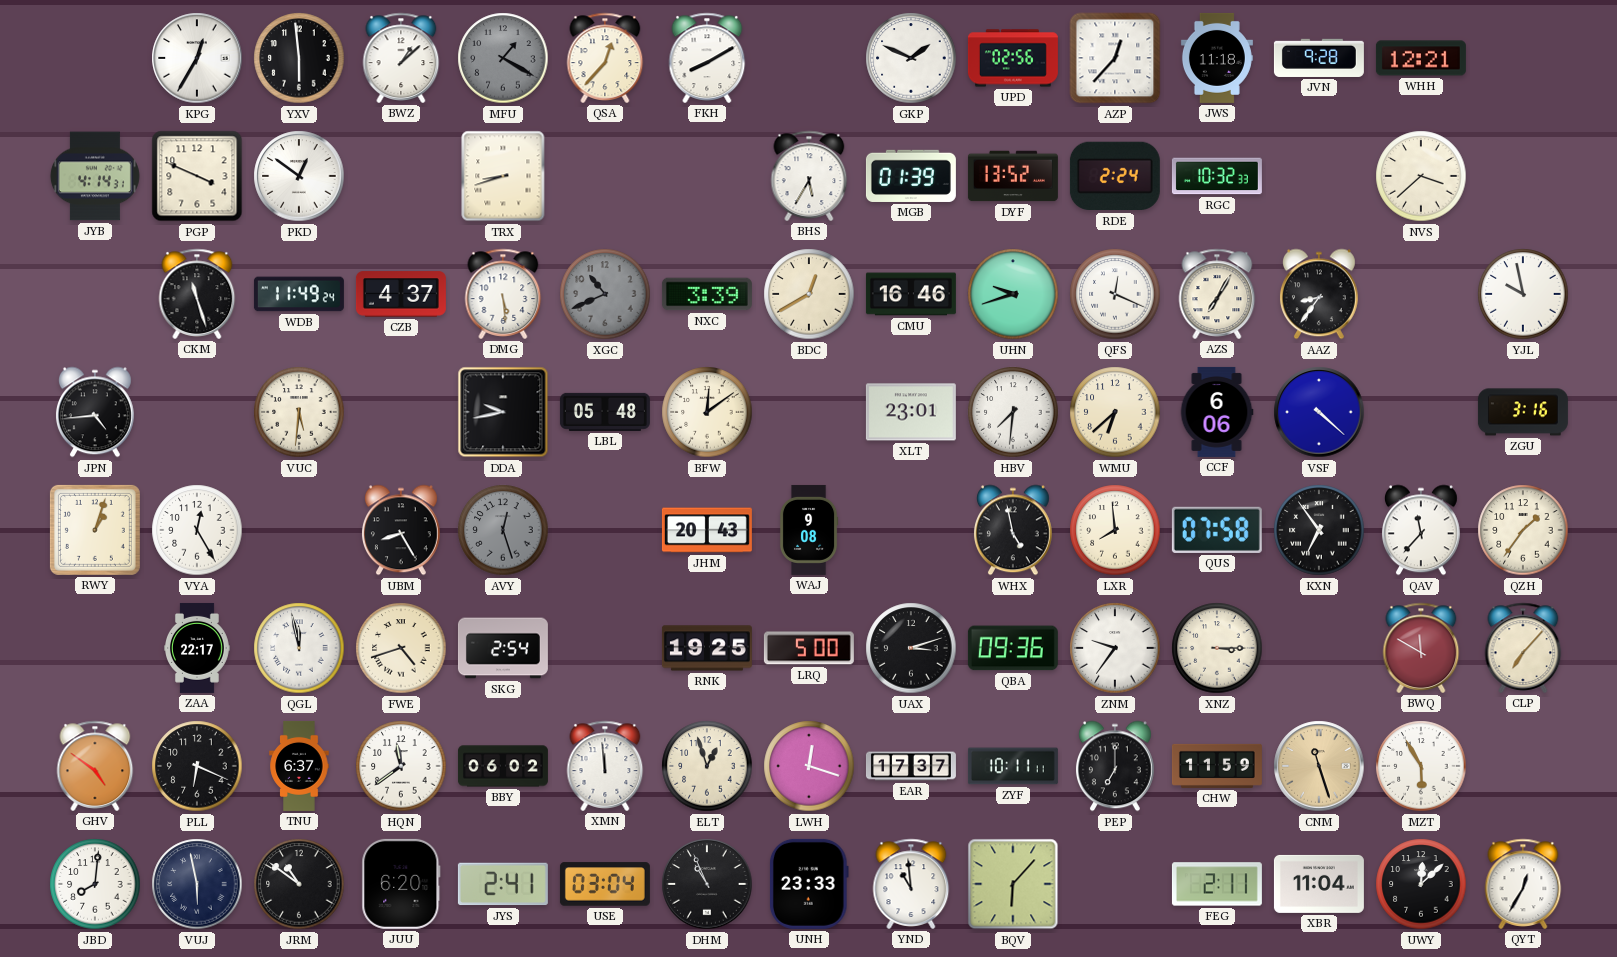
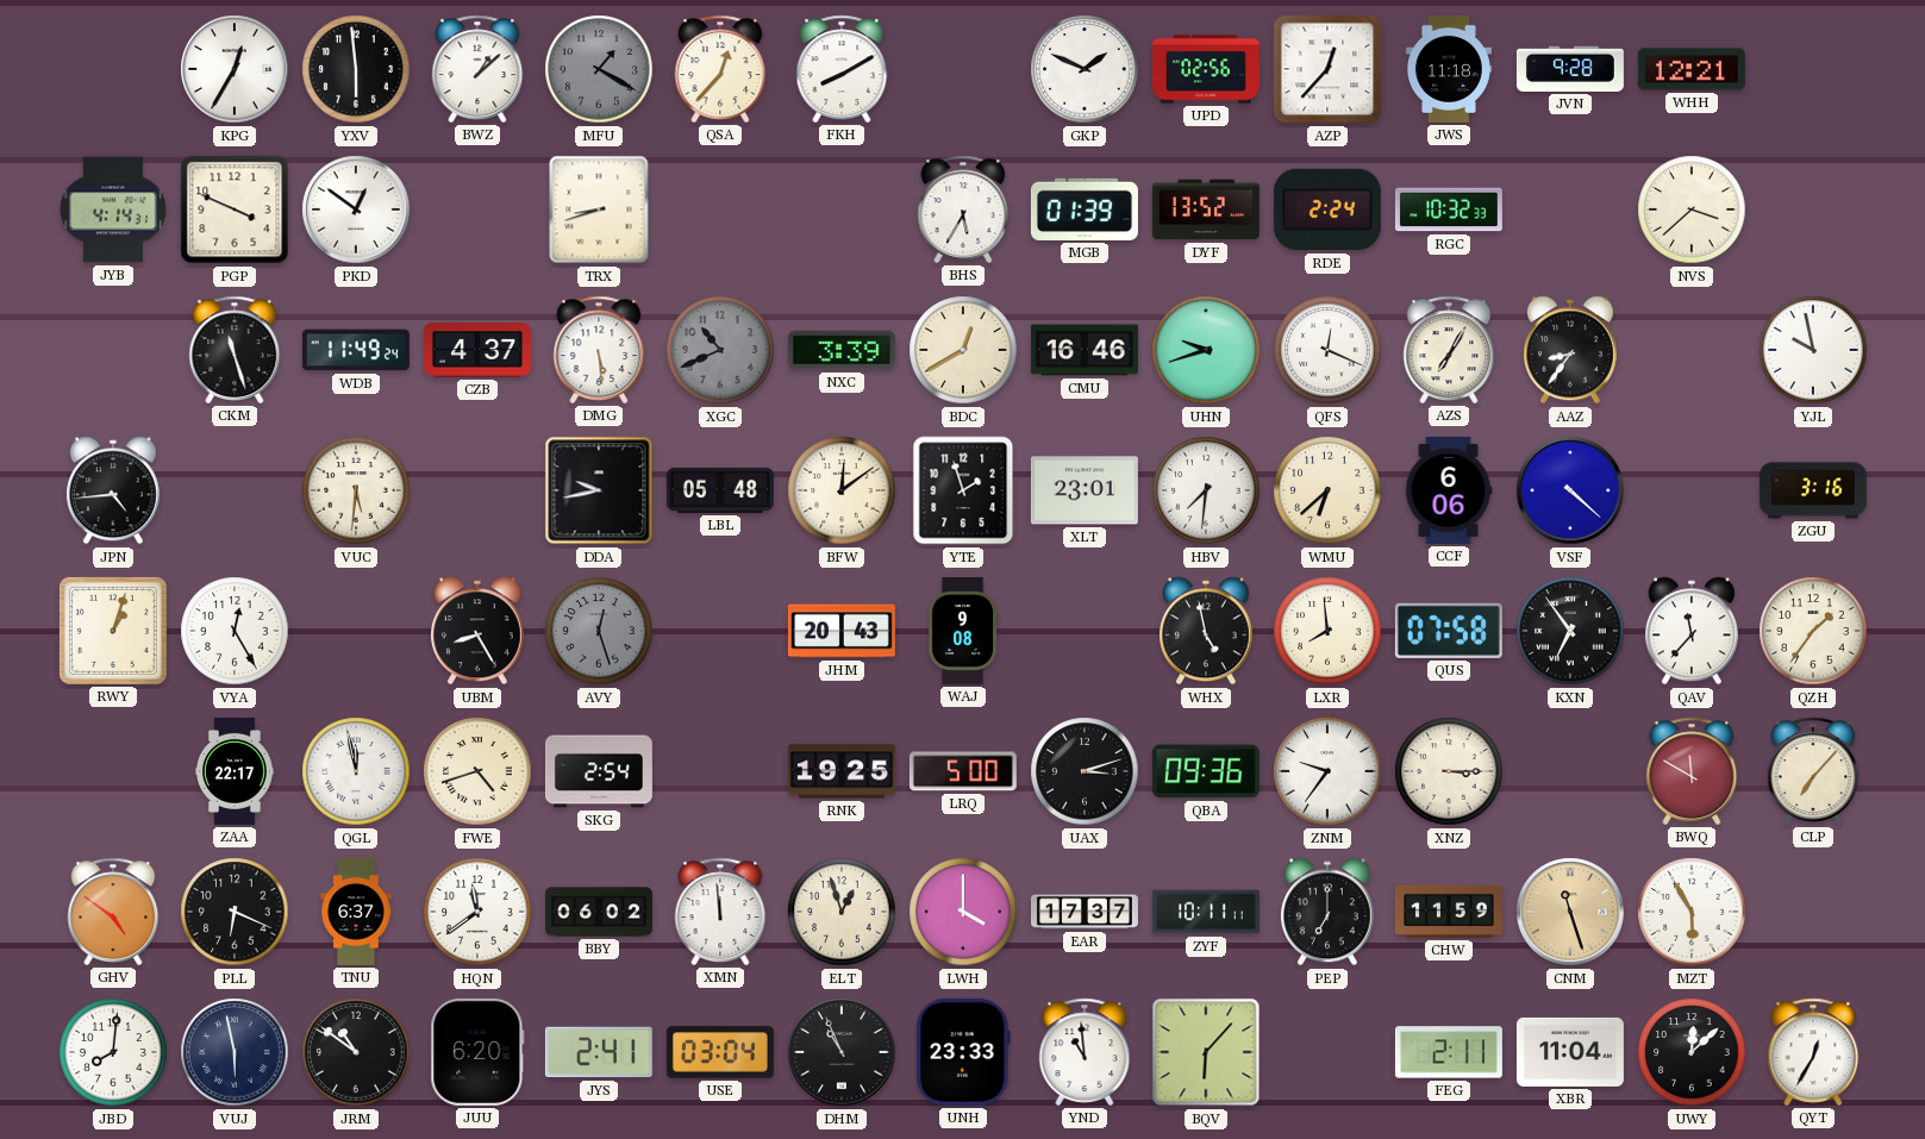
YTE: none -> 1:57 (963, 490)
LWH: 12:18 -> 4:00 (963, 912)
